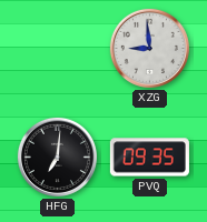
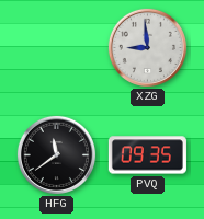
HFG: 7:01 -> 11:39 (56, 154)
